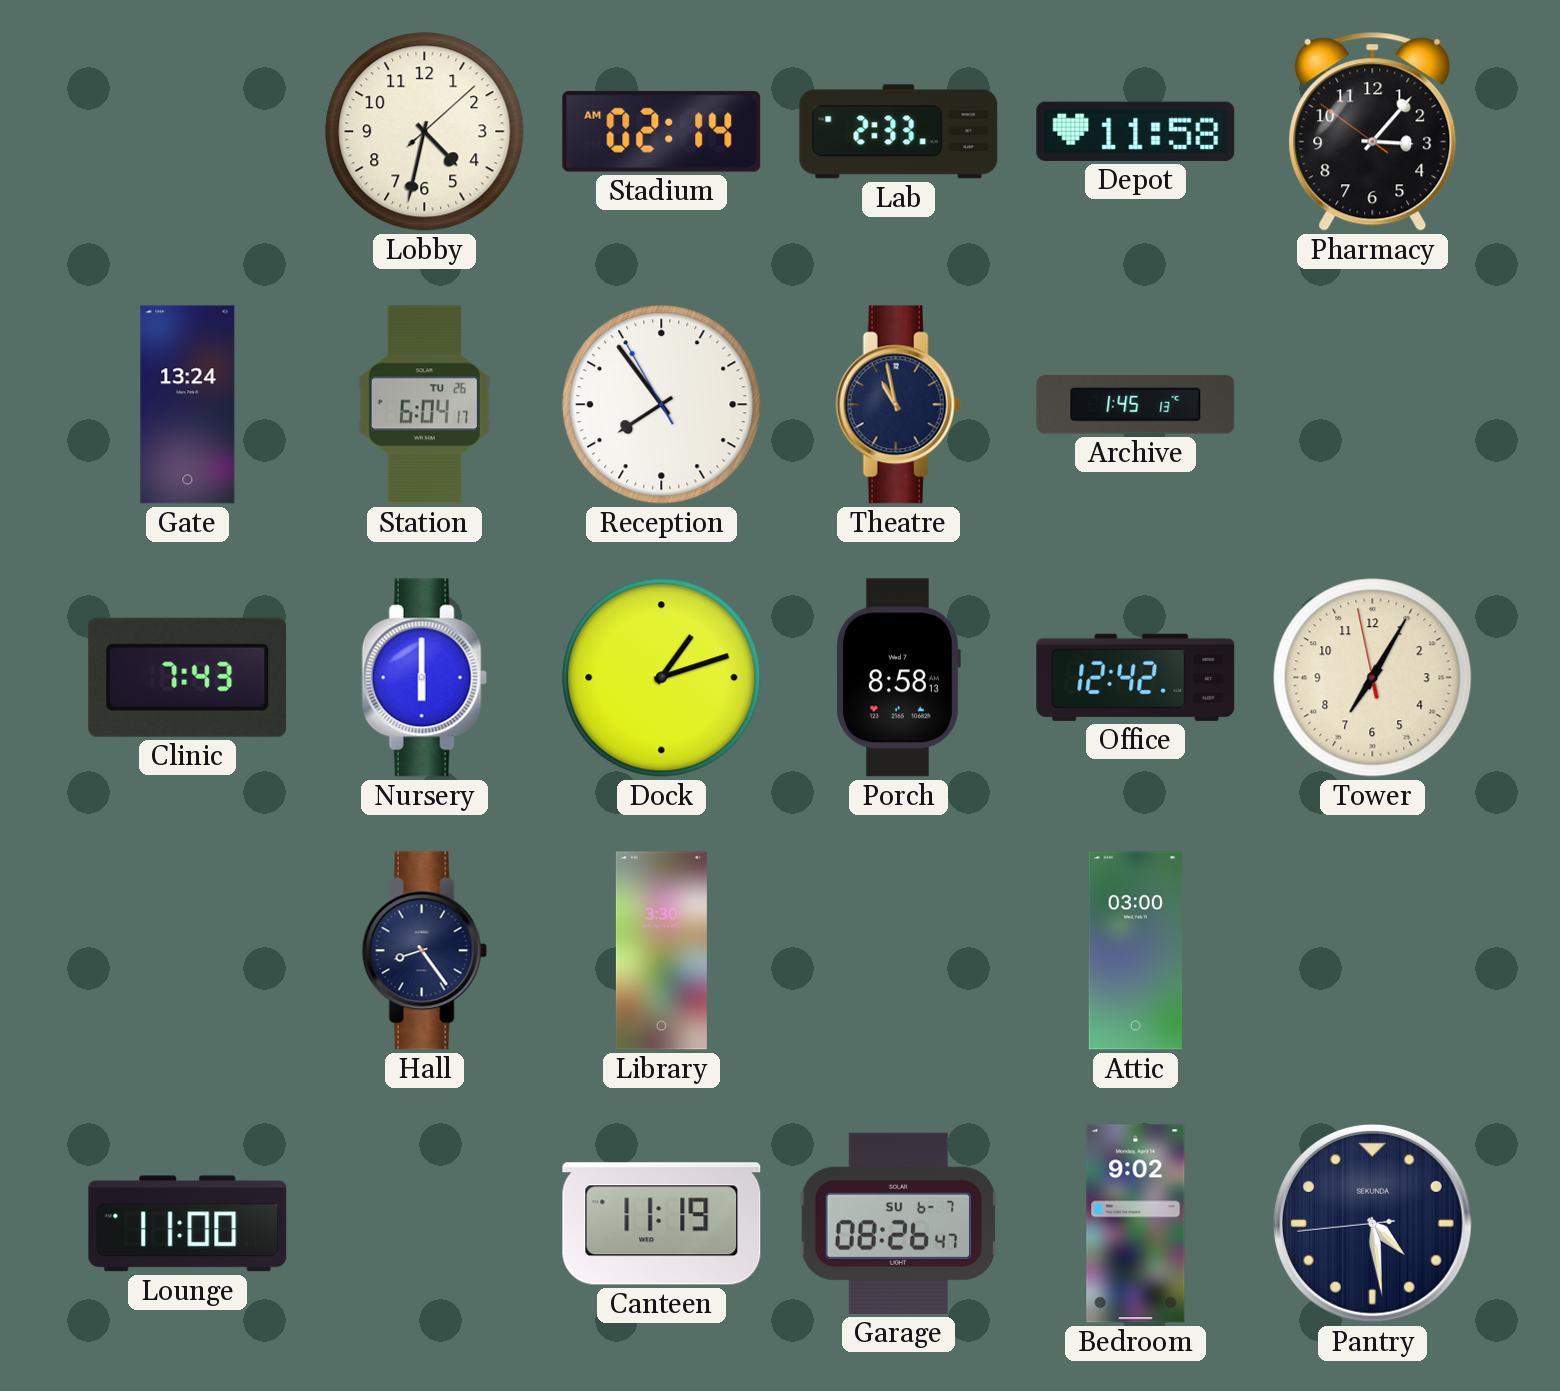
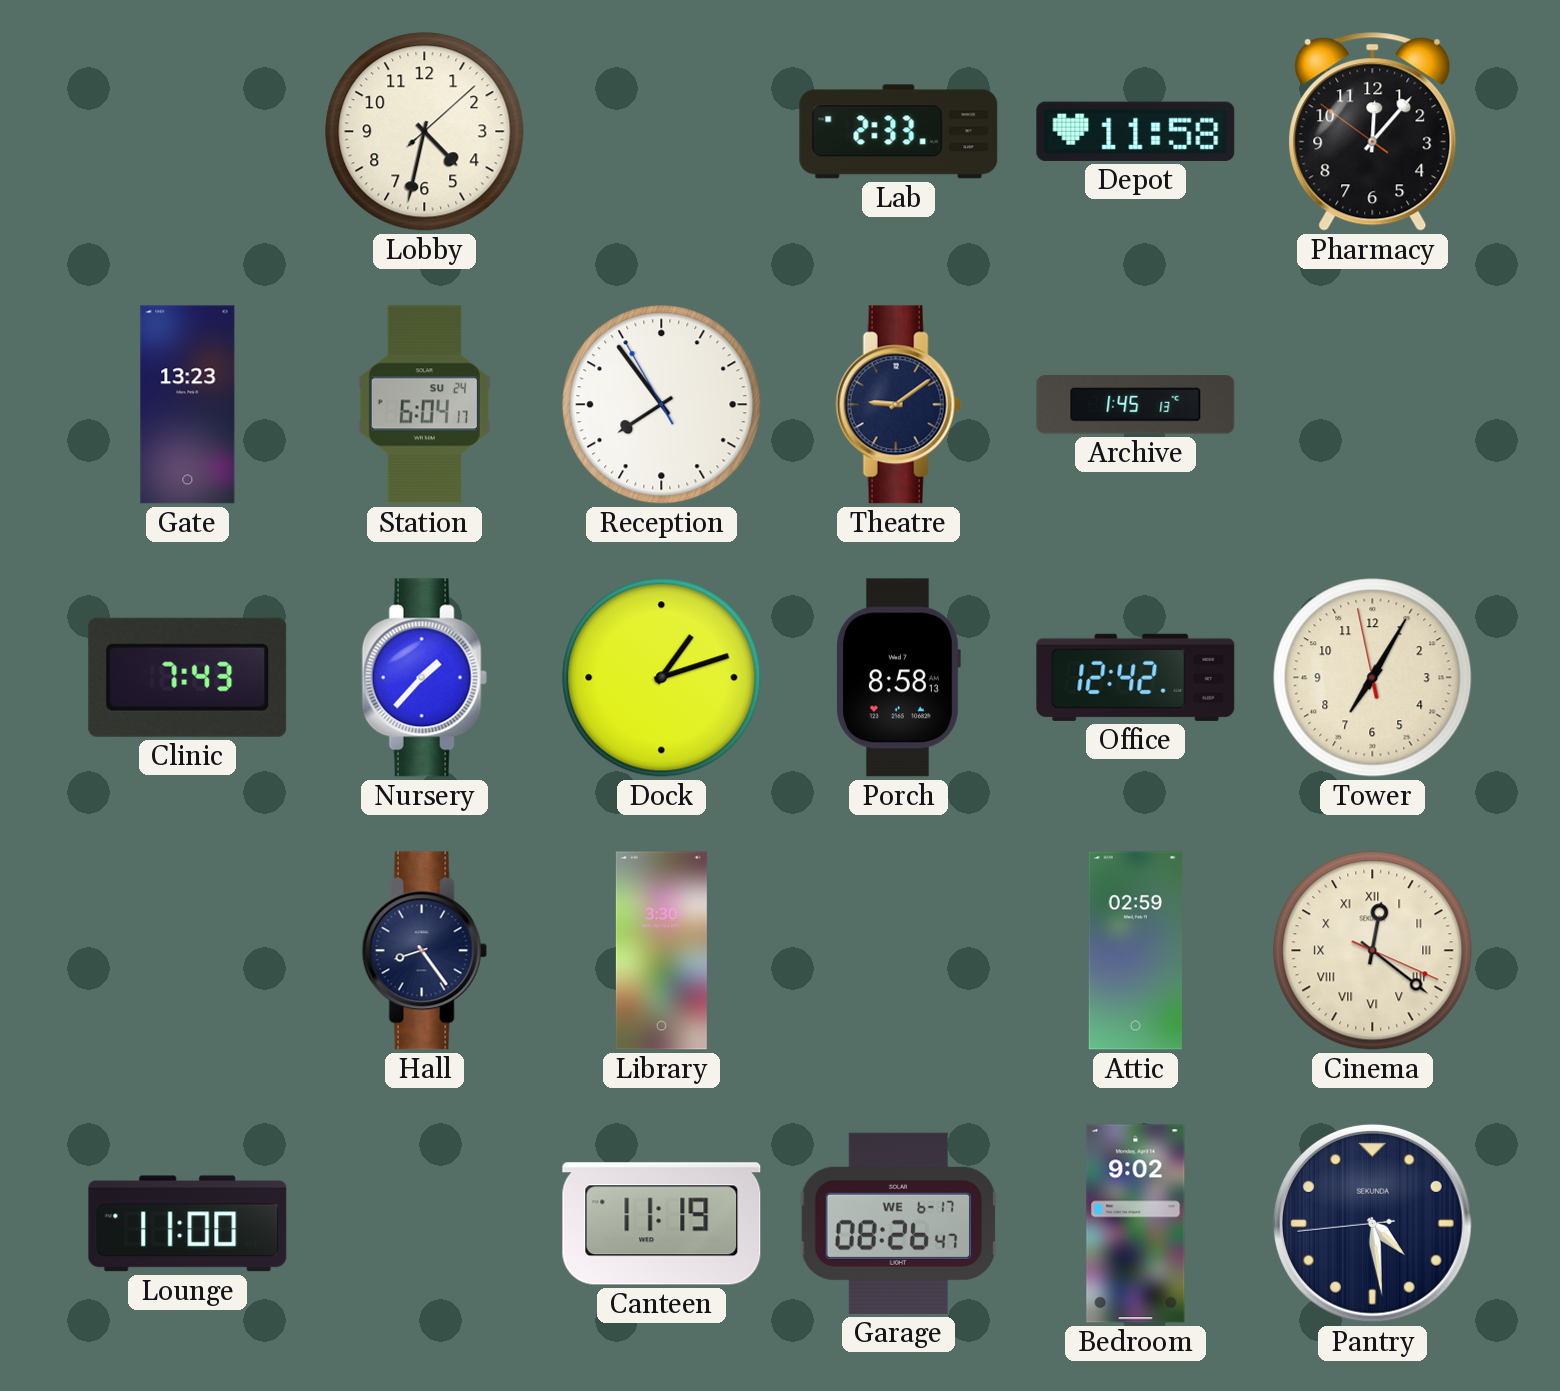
Stadium: 02:14 -> none (662, 131)
Pharmacy: 3:06 -> 12:06 (1373, 131)
Gate: 13:24 -> 13:23 (188, 405)
Station date: TU 26 -> SU 24 (424, 405)
Theatre: 10:58 -> 9:09 (898, 405)
Nursery: 6:00 -> 1:37 (424, 678)
Attic: 03:00 -> 02:59 (1135, 951)
Cinema: none -> 12:21 (1373, 951)
Garage date: SU 6-7 -> WE 6-17 (899, 1223)
